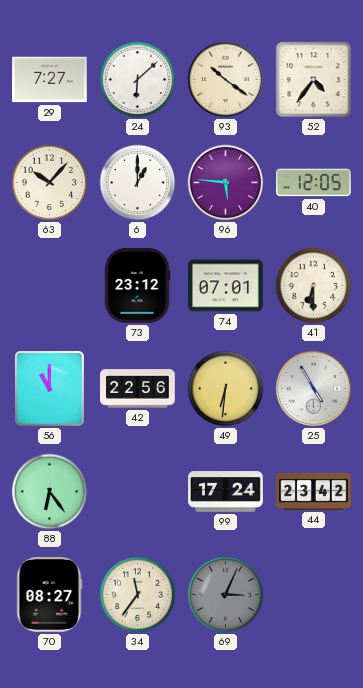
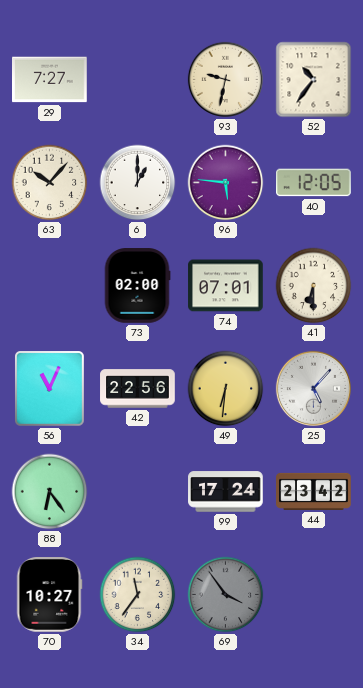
24: 6:08 -> none (138, 80)
93: 10:21 -> 9:32 (225, 79)
52: 4:36 -> 10:36 (314, 80)
73: 23:12 -> 02:00 (137, 286)
56: 11:00 -> 11:04 (50, 389)
25: 4:55 -> 5:07 (313, 388)
70: 08:27 -> 10:27 (49, 595)
69: 3:04 -> 3:54 (226, 595)
